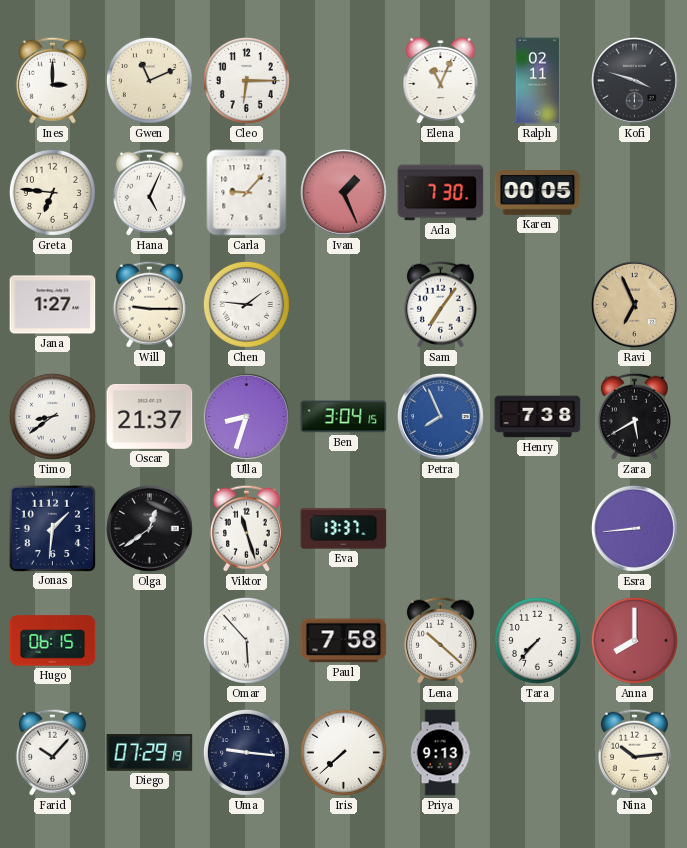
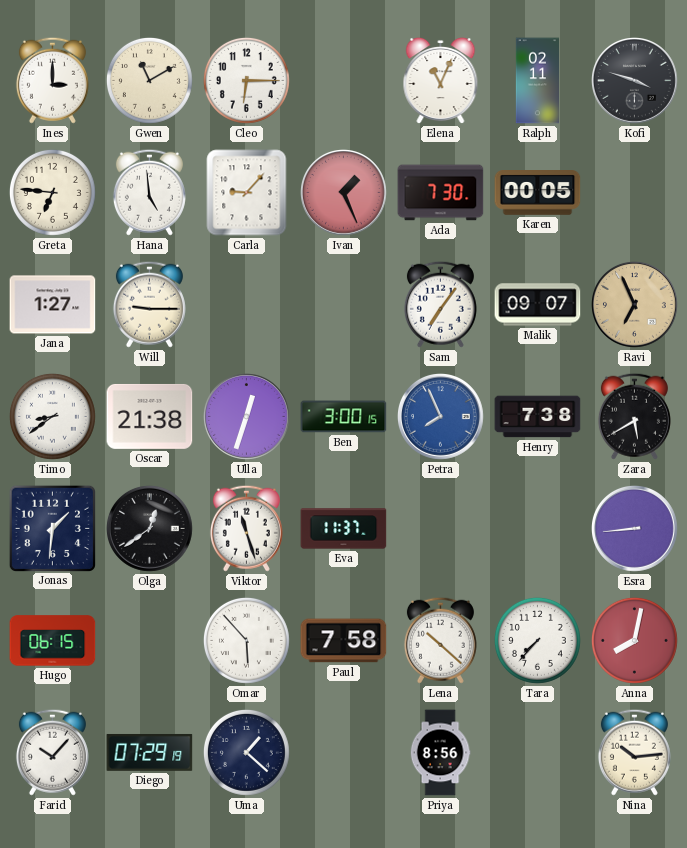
Gwen: 11:11 -> 11:10 (149, 80)
Hana: 5:04 -> 4:59 (149, 192)
Chen: 1:46 -> none (246, 304)
Malik: none -> 09:07 (538, 305)
Oscar: 21:37 -> 21:38 (150, 416)
Ulla: 8:33 -> 12:33 (247, 417)
Ben: 3:04 -> 3:00 (344, 417)
Eva: 13:37 -> 11:37 (344, 529)
Anna: 8:00 -> 8:02 (634, 640)
Uma: 9:16 -> 1:22 (246, 752)
Iris: 7:38 -> none (343, 752)
Priya: 9:13 -> 8:56 (440, 753)
